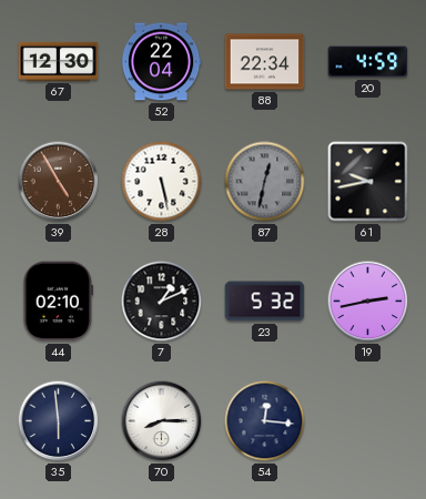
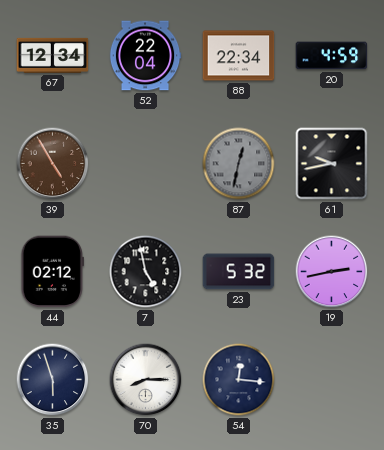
67: 12:30 -> 12:34 (53, 55)
28: 5:28 -> none (162, 182)
44: 02:10 -> 02:12 (52, 272)
7: 1:11 -> 4:58 (146, 272)
35: 5:59 -> 5:57 (53, 380)
